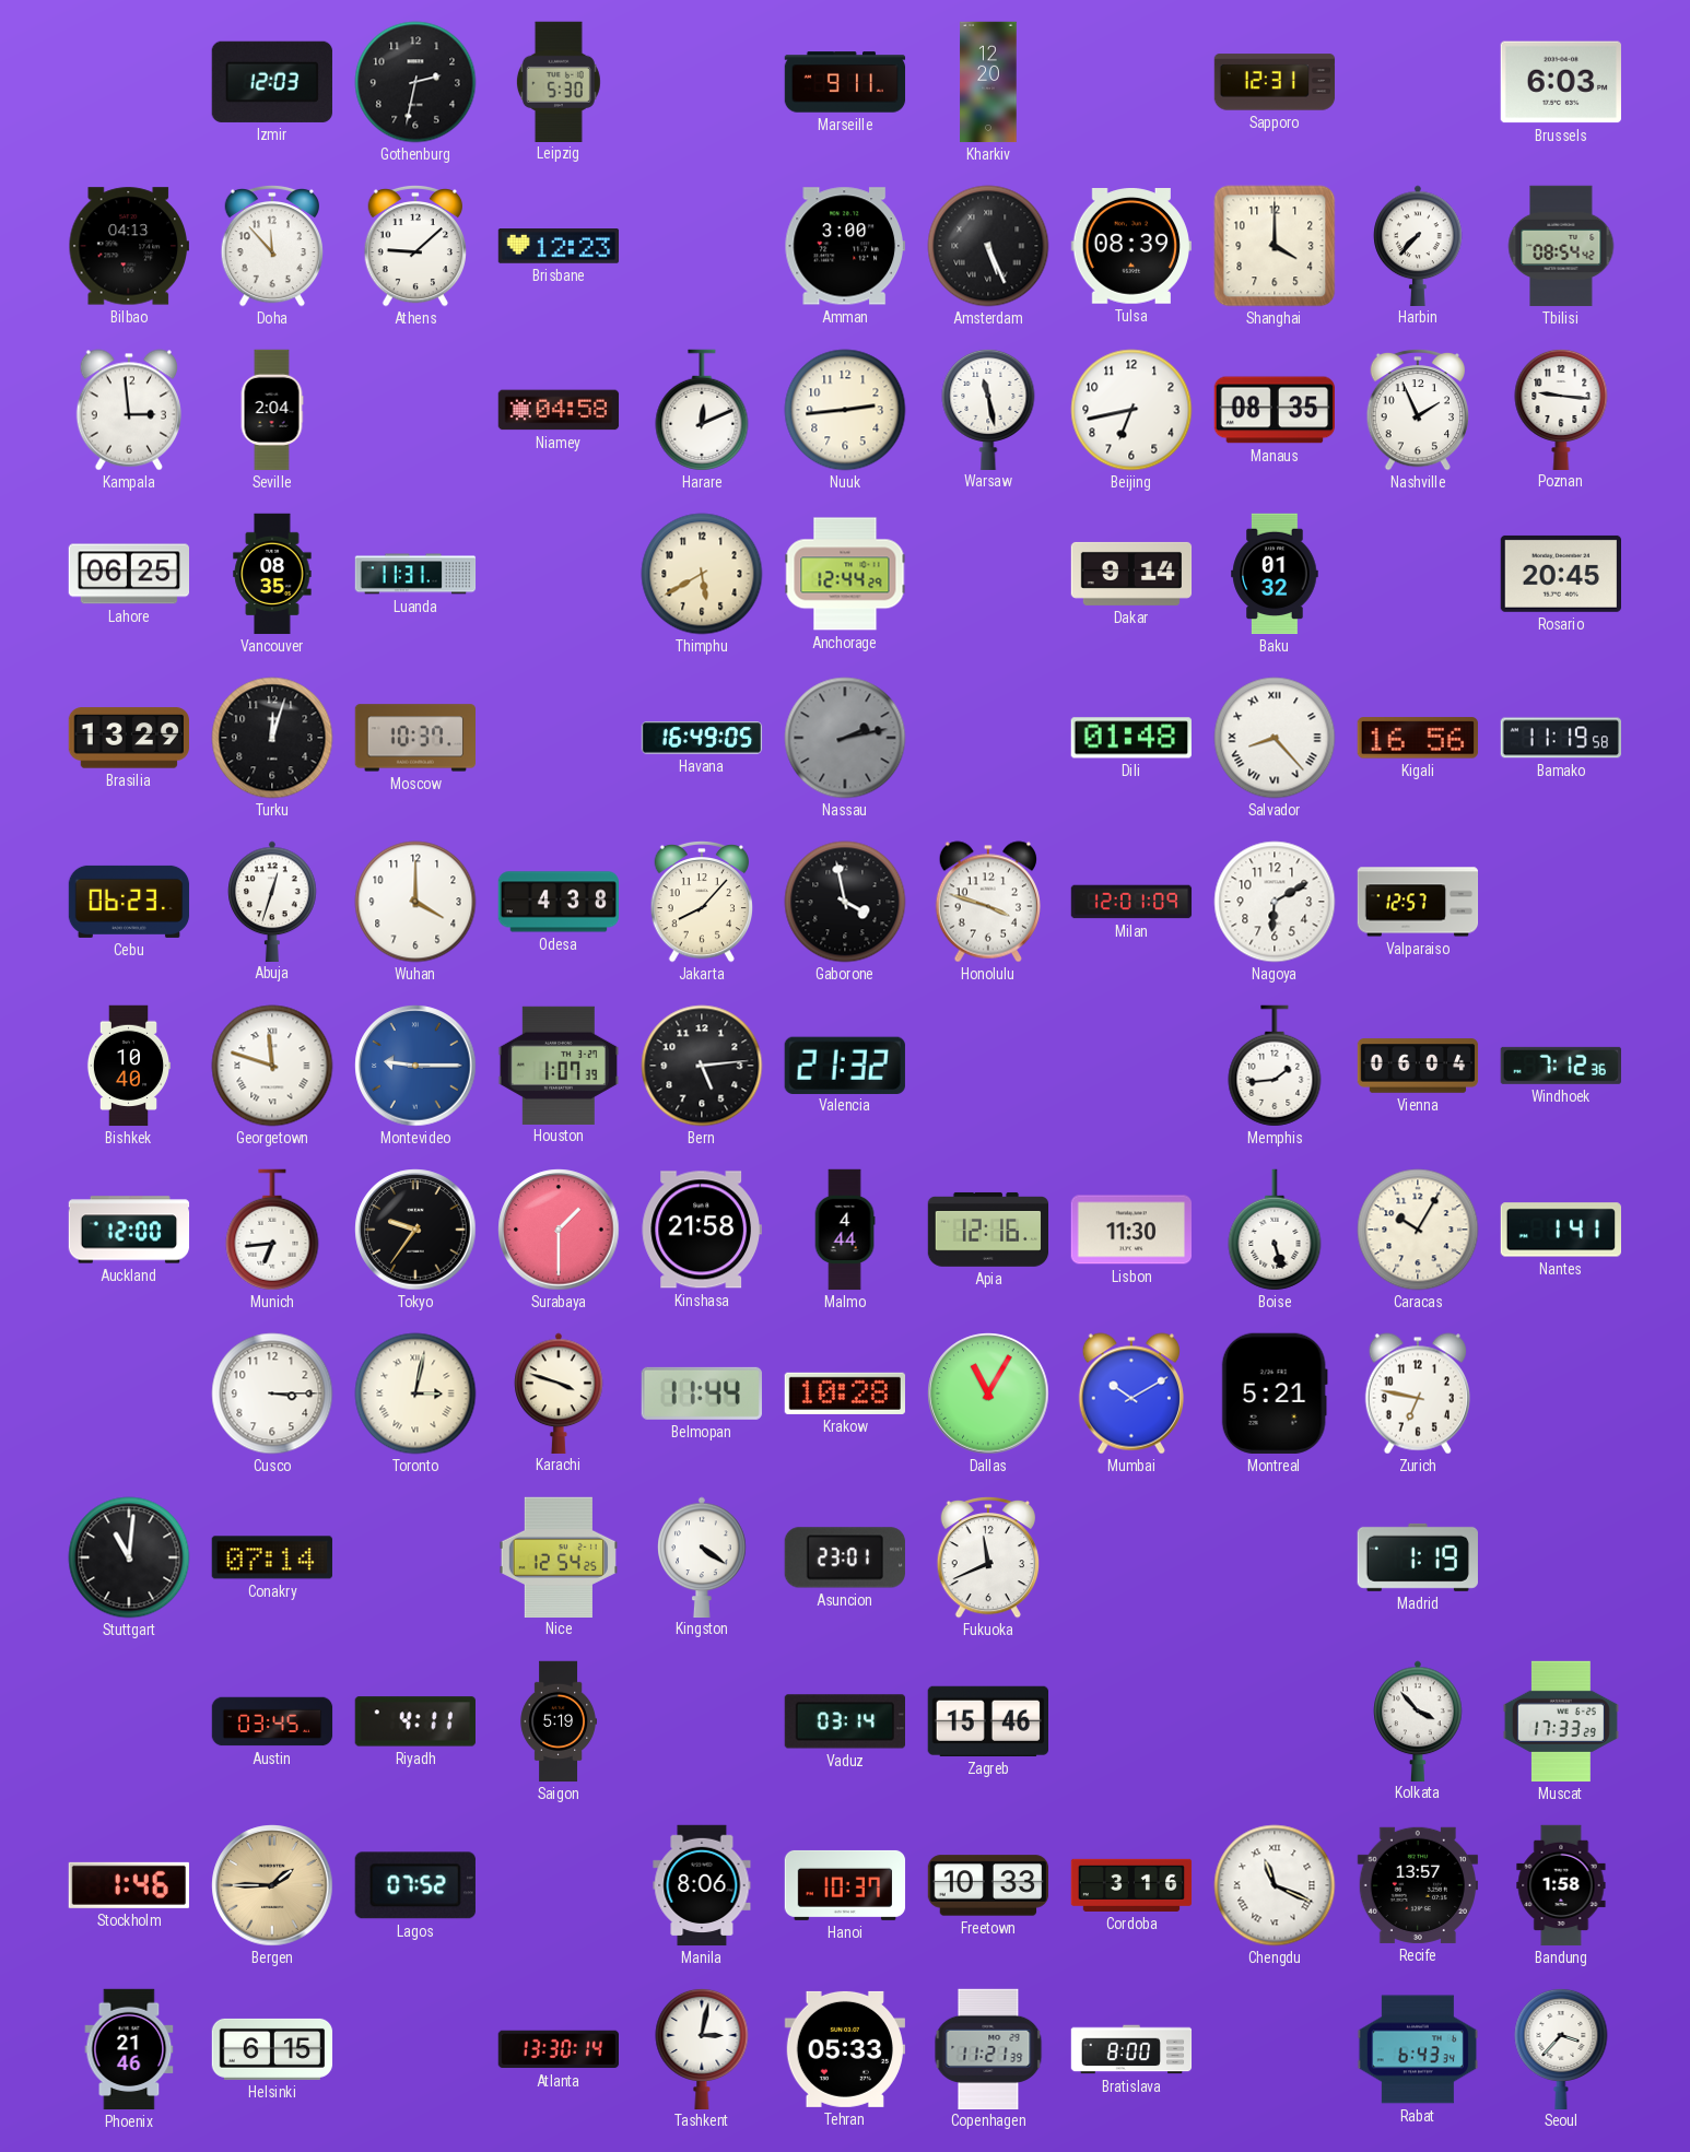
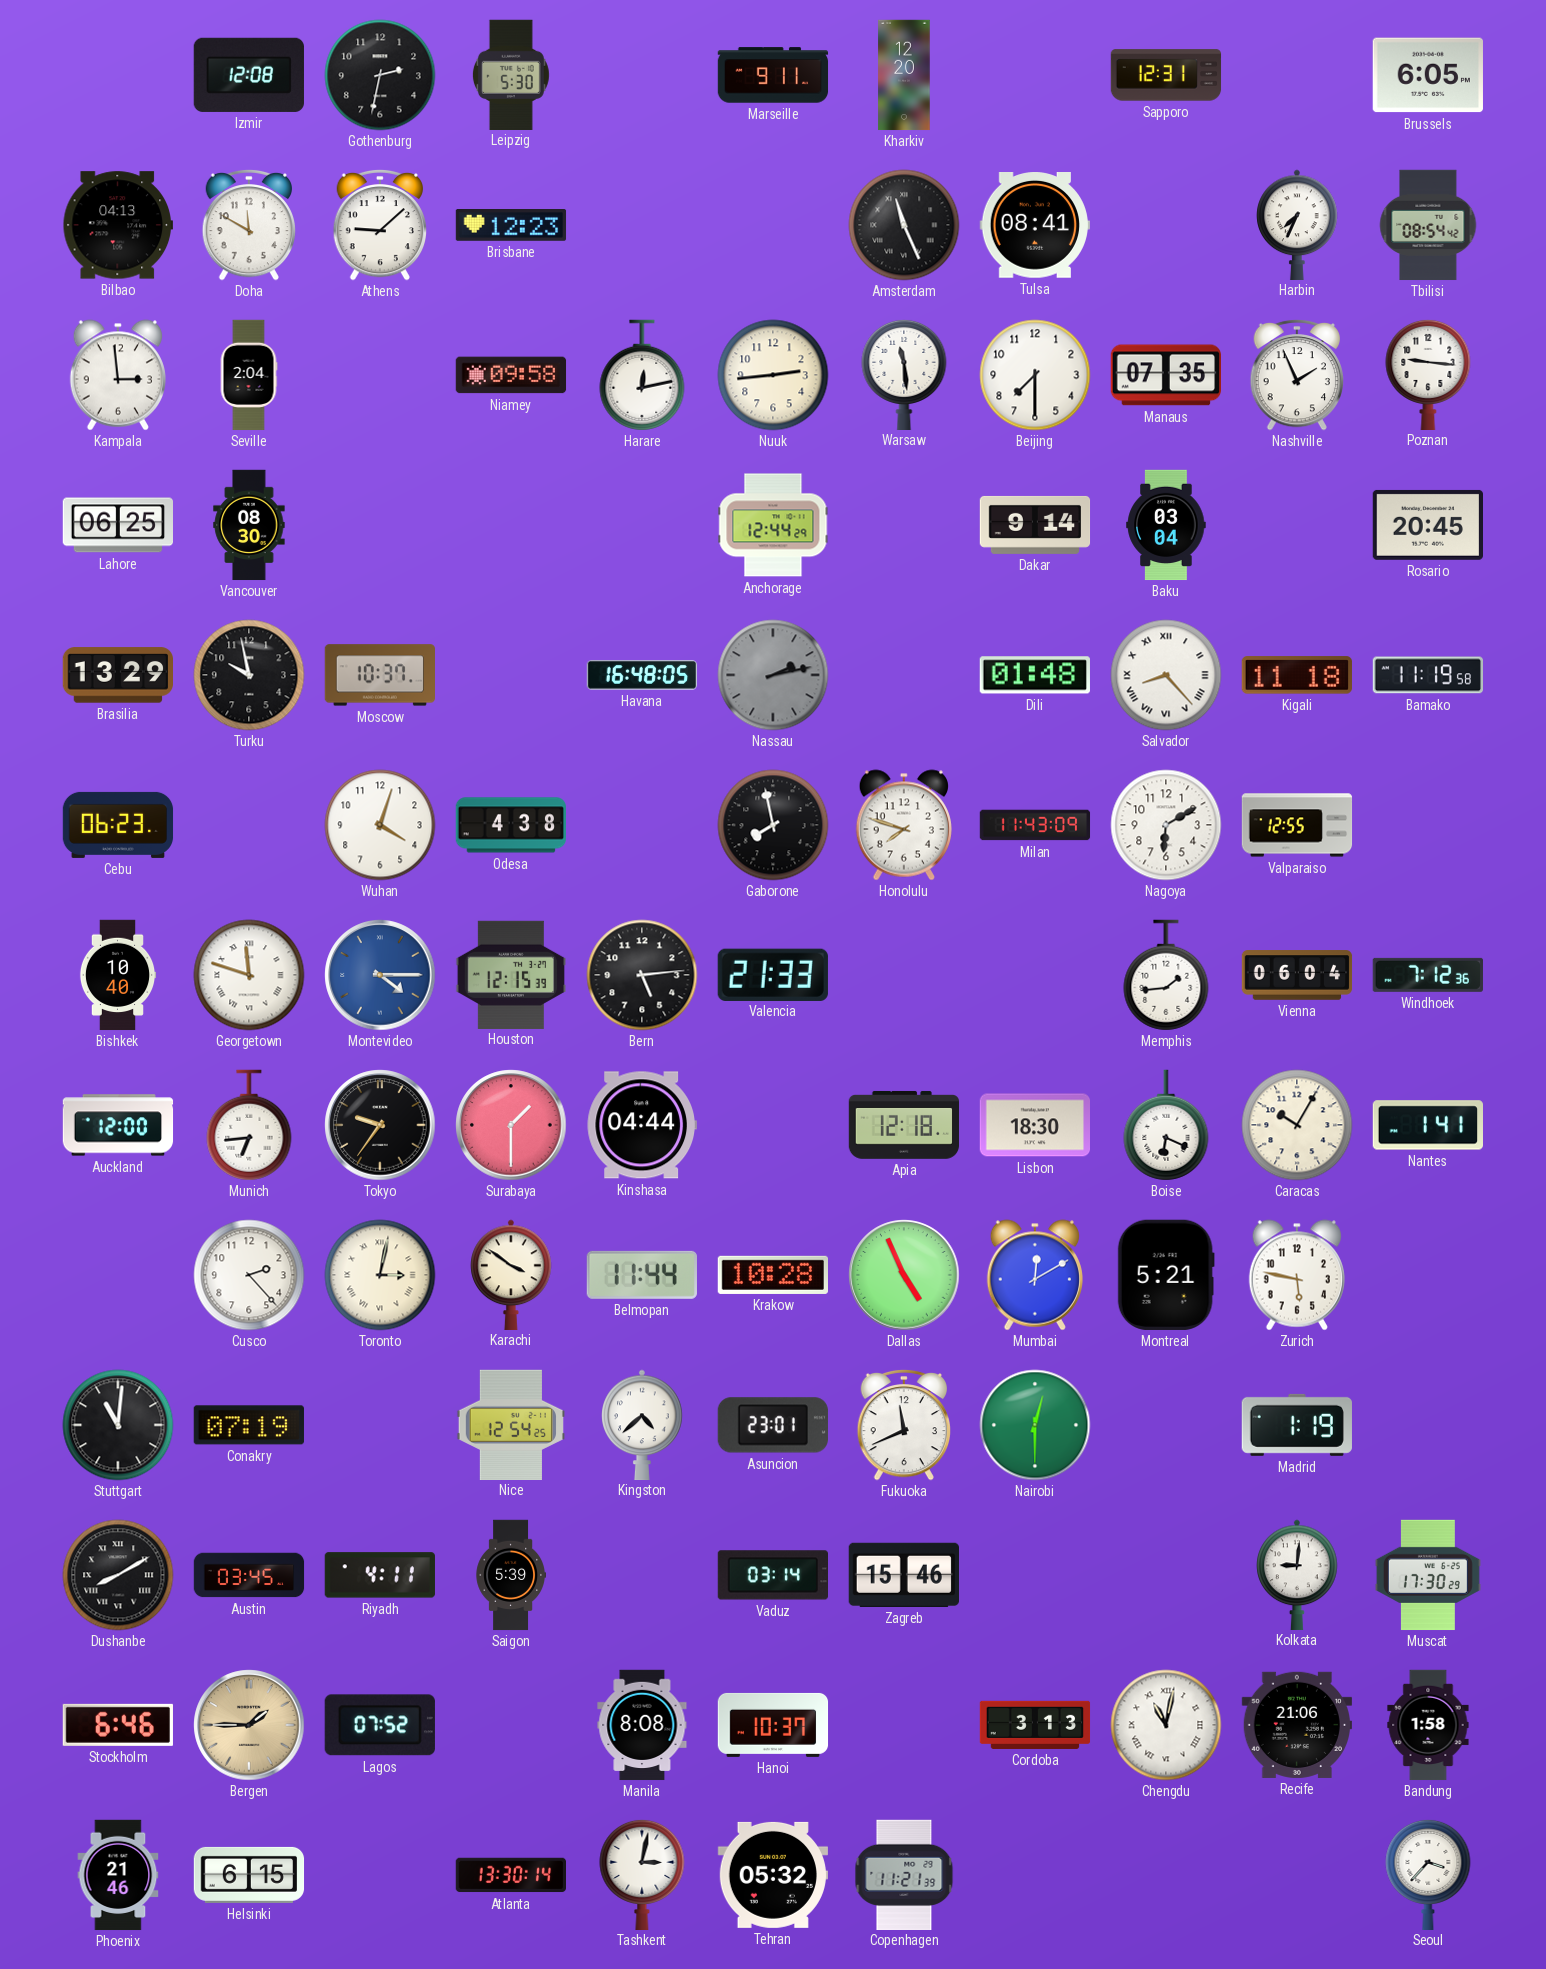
Izmir: 12:03 -> 12:08 (249, 75)
Brussels: 6:03 -> 6:05 (1428, 75)
Doha: 11:53 -> 11:50 (248, 225)
Amman: 3:00 -> none (844, 246)
Amsterdam: 5:26 -> 11:26 (904, 225)
Tulsa: 08:39 -> 08:41 (1034, 226)
Shanghai: 4:00 -> none (1275, 246)
Harbin: 7:37 -> 7:34 (1297, 224)
Niamey: 04:58 -> 09:58 (511, 375)
Harare: 12:11 -> 12:13 (642, 375)
Warsaw: 11:28 -> 11:29 (904, 374)
Beijing: 6:43 -> 7:30 (1035, 375)
Manaus: 08:35 -> 07:35 (1165, 375)
Vancouver: 08:35 -> 08:30 (249, 525)
Luanda: 11:31 -> none (415, 574)
Thimphu: 5:40 -> none (702, 574)
Baku: 01:32 -> 03:04 (1166, 525)
Turku: 12:03 -> 9:58 (249, 675)
Havana: 16:49 -> 16:48 (642, 675)
Kigali: 16:56 -> 11:18 (1297, 675)
Abuja: 12:33 -> none (272, 901)
Wuhan: 4:00 -> 4:03 (380, 825)
Jakarta: 8:07 -> none (701, 902)
Gaborone: 3:58 -> 7:58 (773, 825)
Honolulu: 3:48 -> 7:48 (904, 825)
Milan: 12:01 -> 11:43 (1035, 825)
Valparaiso: 12:57 -> 12:55 (1297, 825)
Montevideo: 9:15 -> 4:15 (380, 975)
Houston: 1:07 -> 12:15 (511, 974)
Valencia: 21:32 -> 21:33 (773, 974)
Kinshasa: 21:58 -> 04:44 (642, 1125)
Malmo: 4:44 -> none (845, 1230)
Apia: 12:16 -> 12:18 (904, 1125)
Lisbon: 11:30 -> 18:30 (1034, 1125)
Boise: 5:27 -> 6:19 (1166, 1125)
Cusco: 3:15 -> 2:23 (249, 1275)
Karachi: 3:48 -> 3:51 (511, 1274)
Dallas: 11:05 -> 4:56 (904, 1275)
Mumbai: 10:10 -> 12:10 (1035, 1275)
Zurich: 6:47 -> 5:47 (1297, 1275)
Conakry: 07:14 -> 07:19 (249, 1425)
Kingston: 4:21 -> 4:38 (642, 1424)
Nairobi: none -> 12:30 (1035, 1425)
Dushanbe: none -> 8:10 (118, 1575)
Saigon: 5:19 -> 5:39 (510, 1575)
Kolkata: 3:53 -> 9:01 (1297, 1574)
Muscat: 17:33 -> 17:30 (1428, 1575)
Stockholm: 1:46 -> 6:46 (118, 1725)
Manila: 8:06 -> 8:08 (642, 1725)
Freetown: 10:33 -> none (988, 1885)
Cordoba: 3:16 -> 3:13 (1035, 1725)
Chengdu: 11:19 -> 11:02 (1166, 1725)
Recife: 13:57 -> 21:06 (1296, 1725)
Tehran: 05:33 -> 05:32 (772, 1875)
Bratislava: 8:00 -> none (1131, 2049)
Rabat: 6:43 -> none (1418, 2049)
